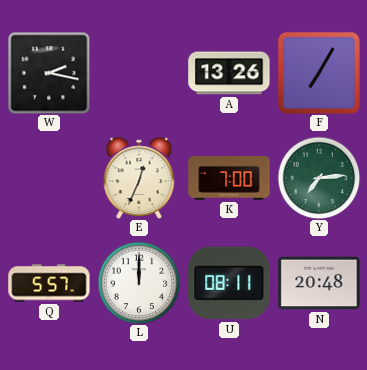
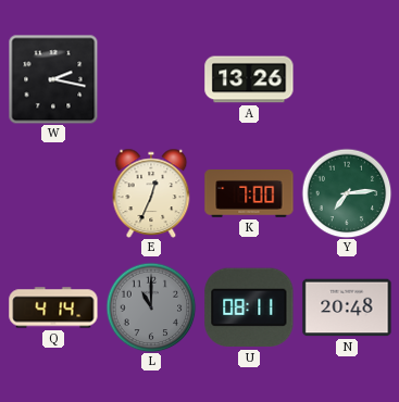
F: 7:05 -> none (319, 73)
Q: 5:57 -> 4:14 (53, 307)
L: 12:00 -> 11:00 (151, 307)
L dial: white -> grey (151, 307)
